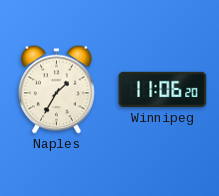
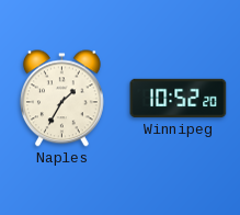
Winnipeg: 11:06 -> 10:52 (179, 99)
